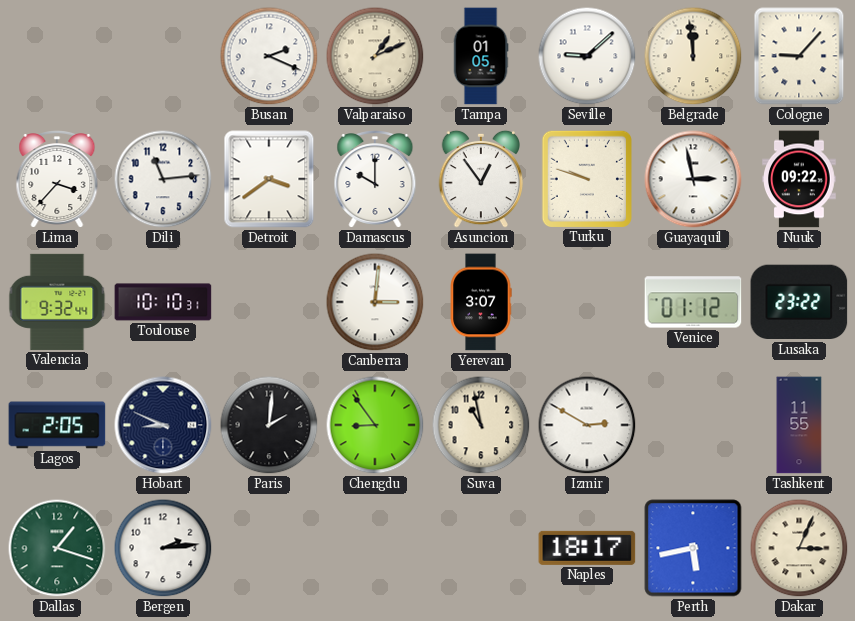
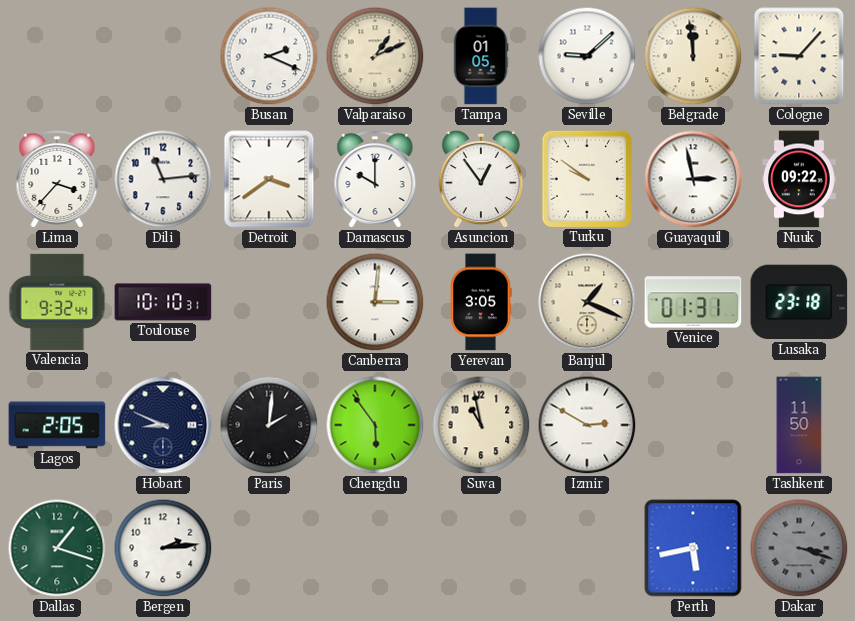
Turku: 9:48 -> 9:51 (586, 178)
Yerevan: 3:07 -> 3:05 (481, 302)
Banjul: none -> 1:19 (587, 302)
Venice: 01:12 -> 01:31 (693, 302)
Lusaka: 23:22 -> 23:18 (799, 302)
Chengdu: 8:54 -> 5:54 (375, 425)
Tashkent: 11:55 -> 11:50 (799, 425)
Naples: 18:17 -> none (587, 548)
Dakar: 3:04 -> 3:18 (799, 548)
Dakar dial: cream -> grey (799, 548)
